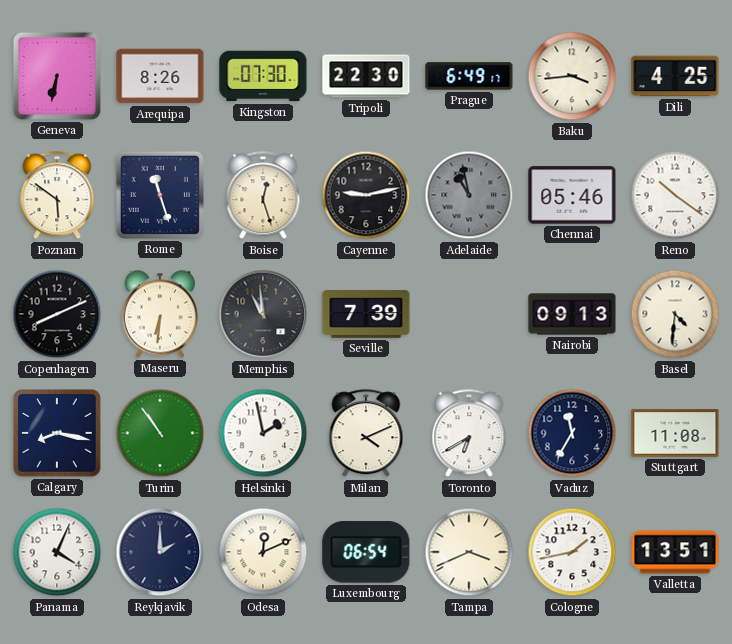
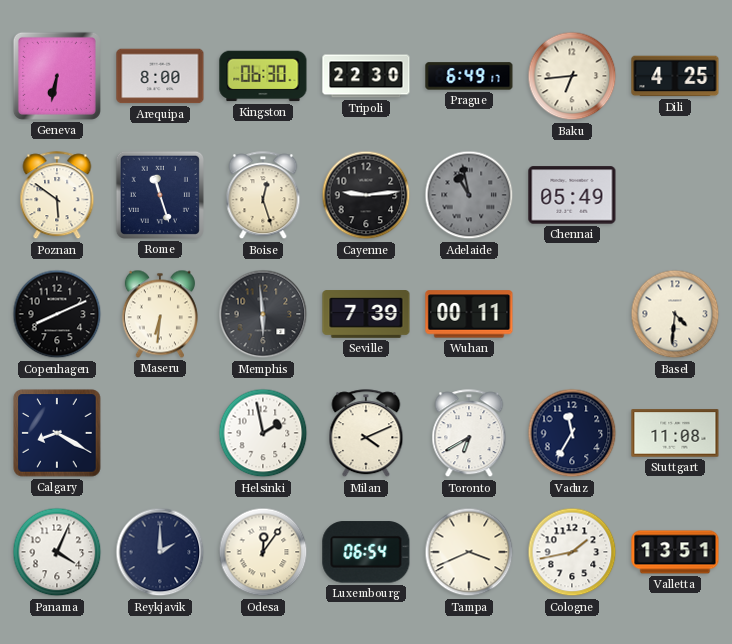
Arequipa: 8:26 -> 8:00 (160, 76)
Kingston: 07:30 -> 06:30 (263, 76)
Baku: 3:44 -> 6:44 (572, 76)
Cayenne: 9:13 -> 9:14 (366, 195)
Chennai: 05:46 -> 05:49 (572, 195)
Reno: 10:21 -> none (675, 195)
Memphis: 10:59 -> 5:59 (263, 314)
Wuhan: none -> 00:11 (469, 314)
Nairobi: 09:13 -> none (572, 314)
Calgary: 8:17 -> 8:20 (57, 433)
Turin: 10:54 -> none (160, 433)
Odesa: 12:11 -> 12:06 (263, 552)
